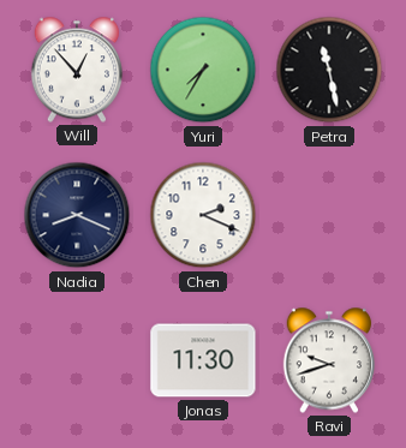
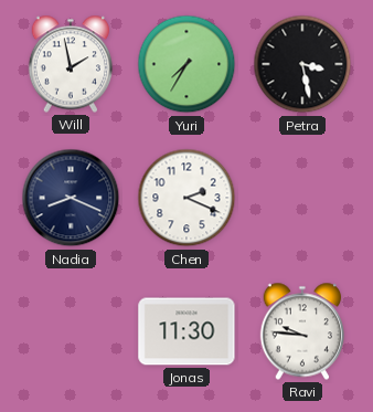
Will: 12:53 -> 1:58 (70, 64)
Petra: 11:28 -> 3:28 (302, 64)
Ravi: 9:42 -> 9:46 (301, 331)
